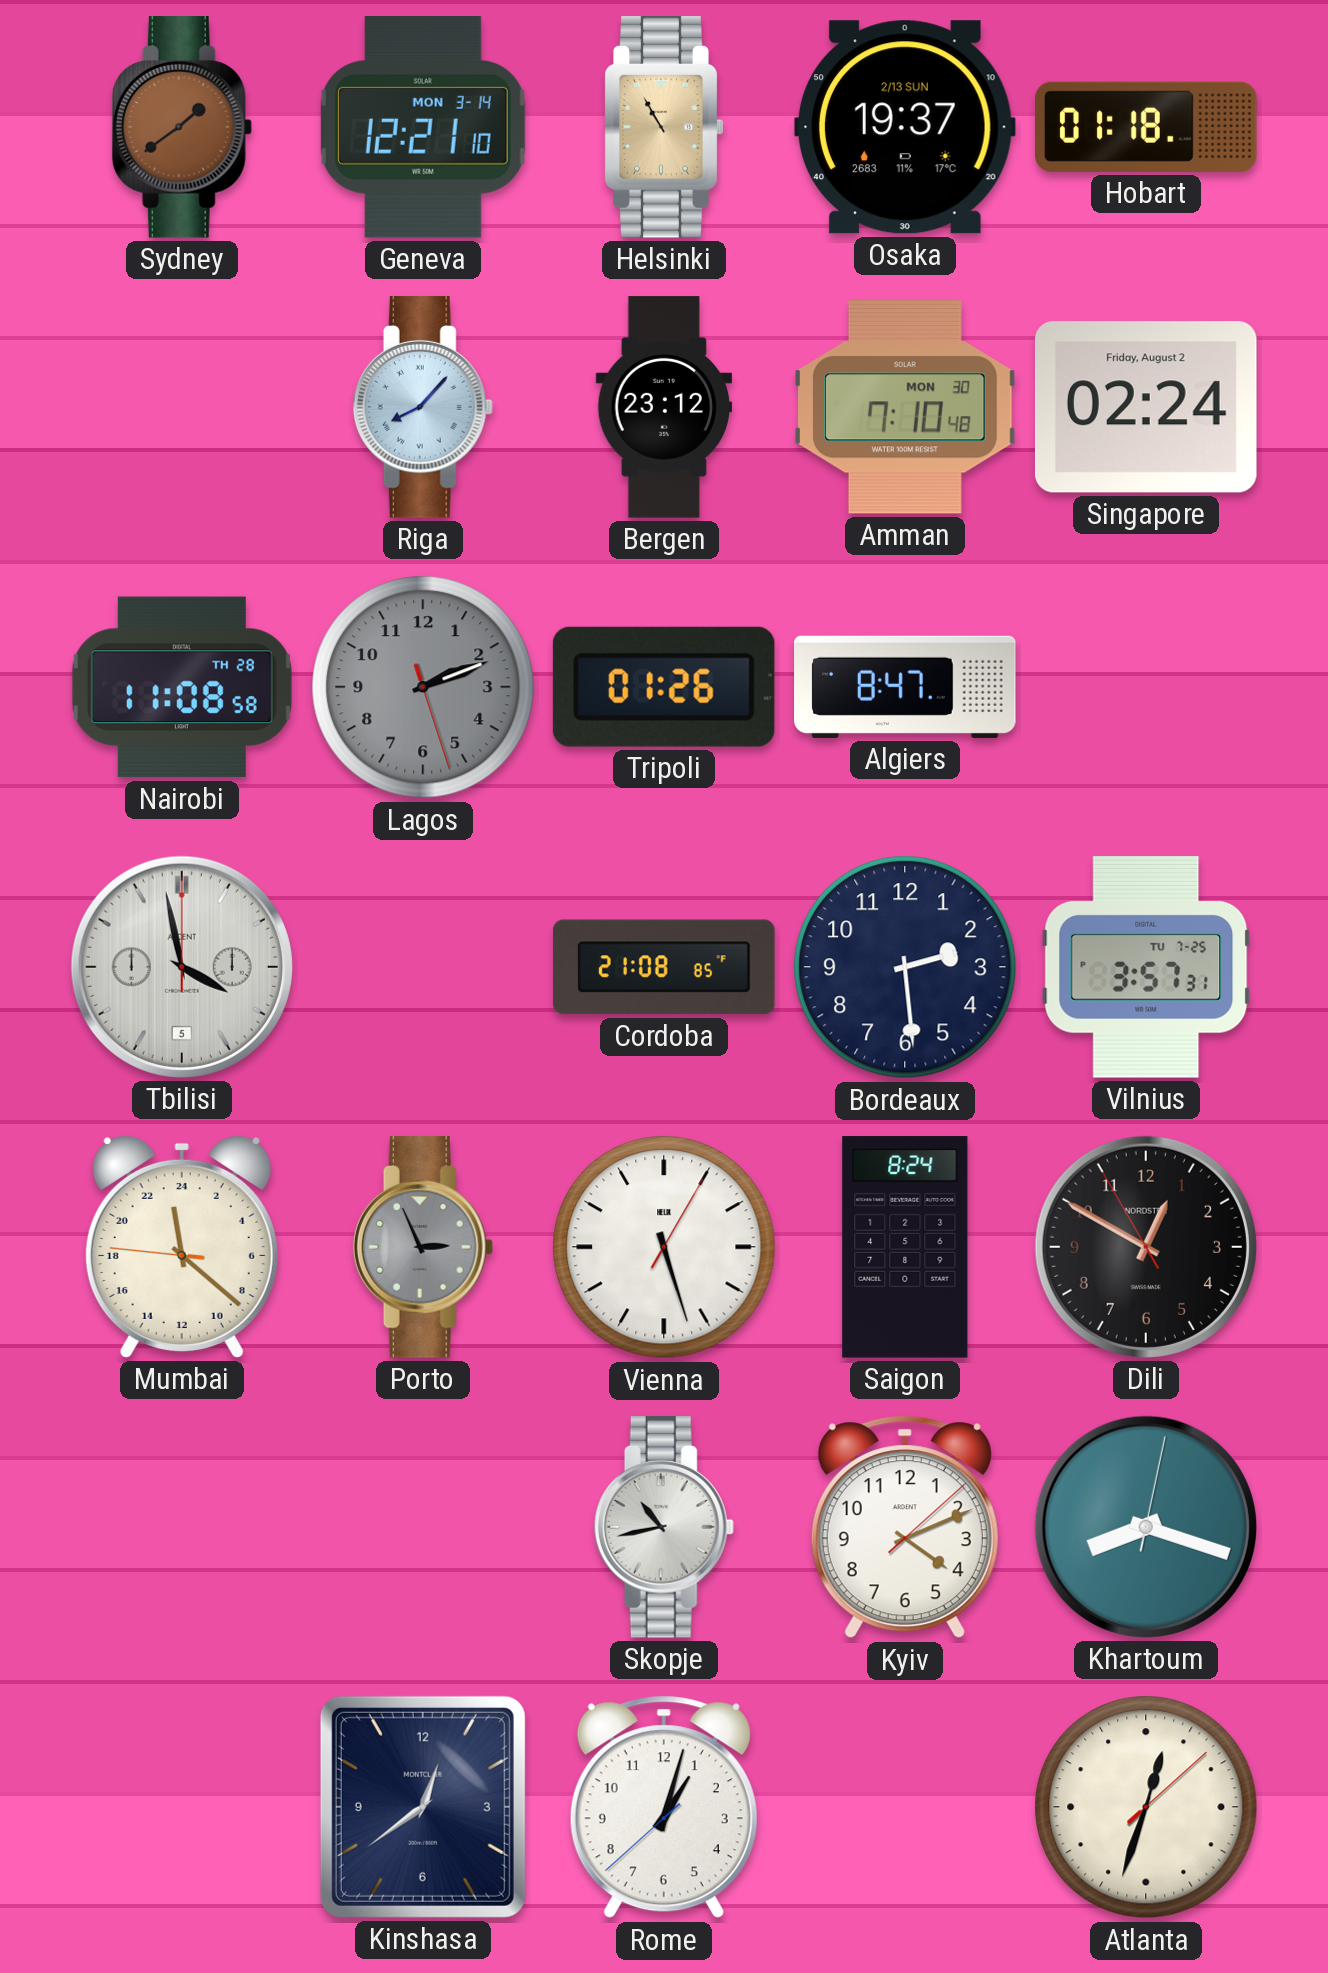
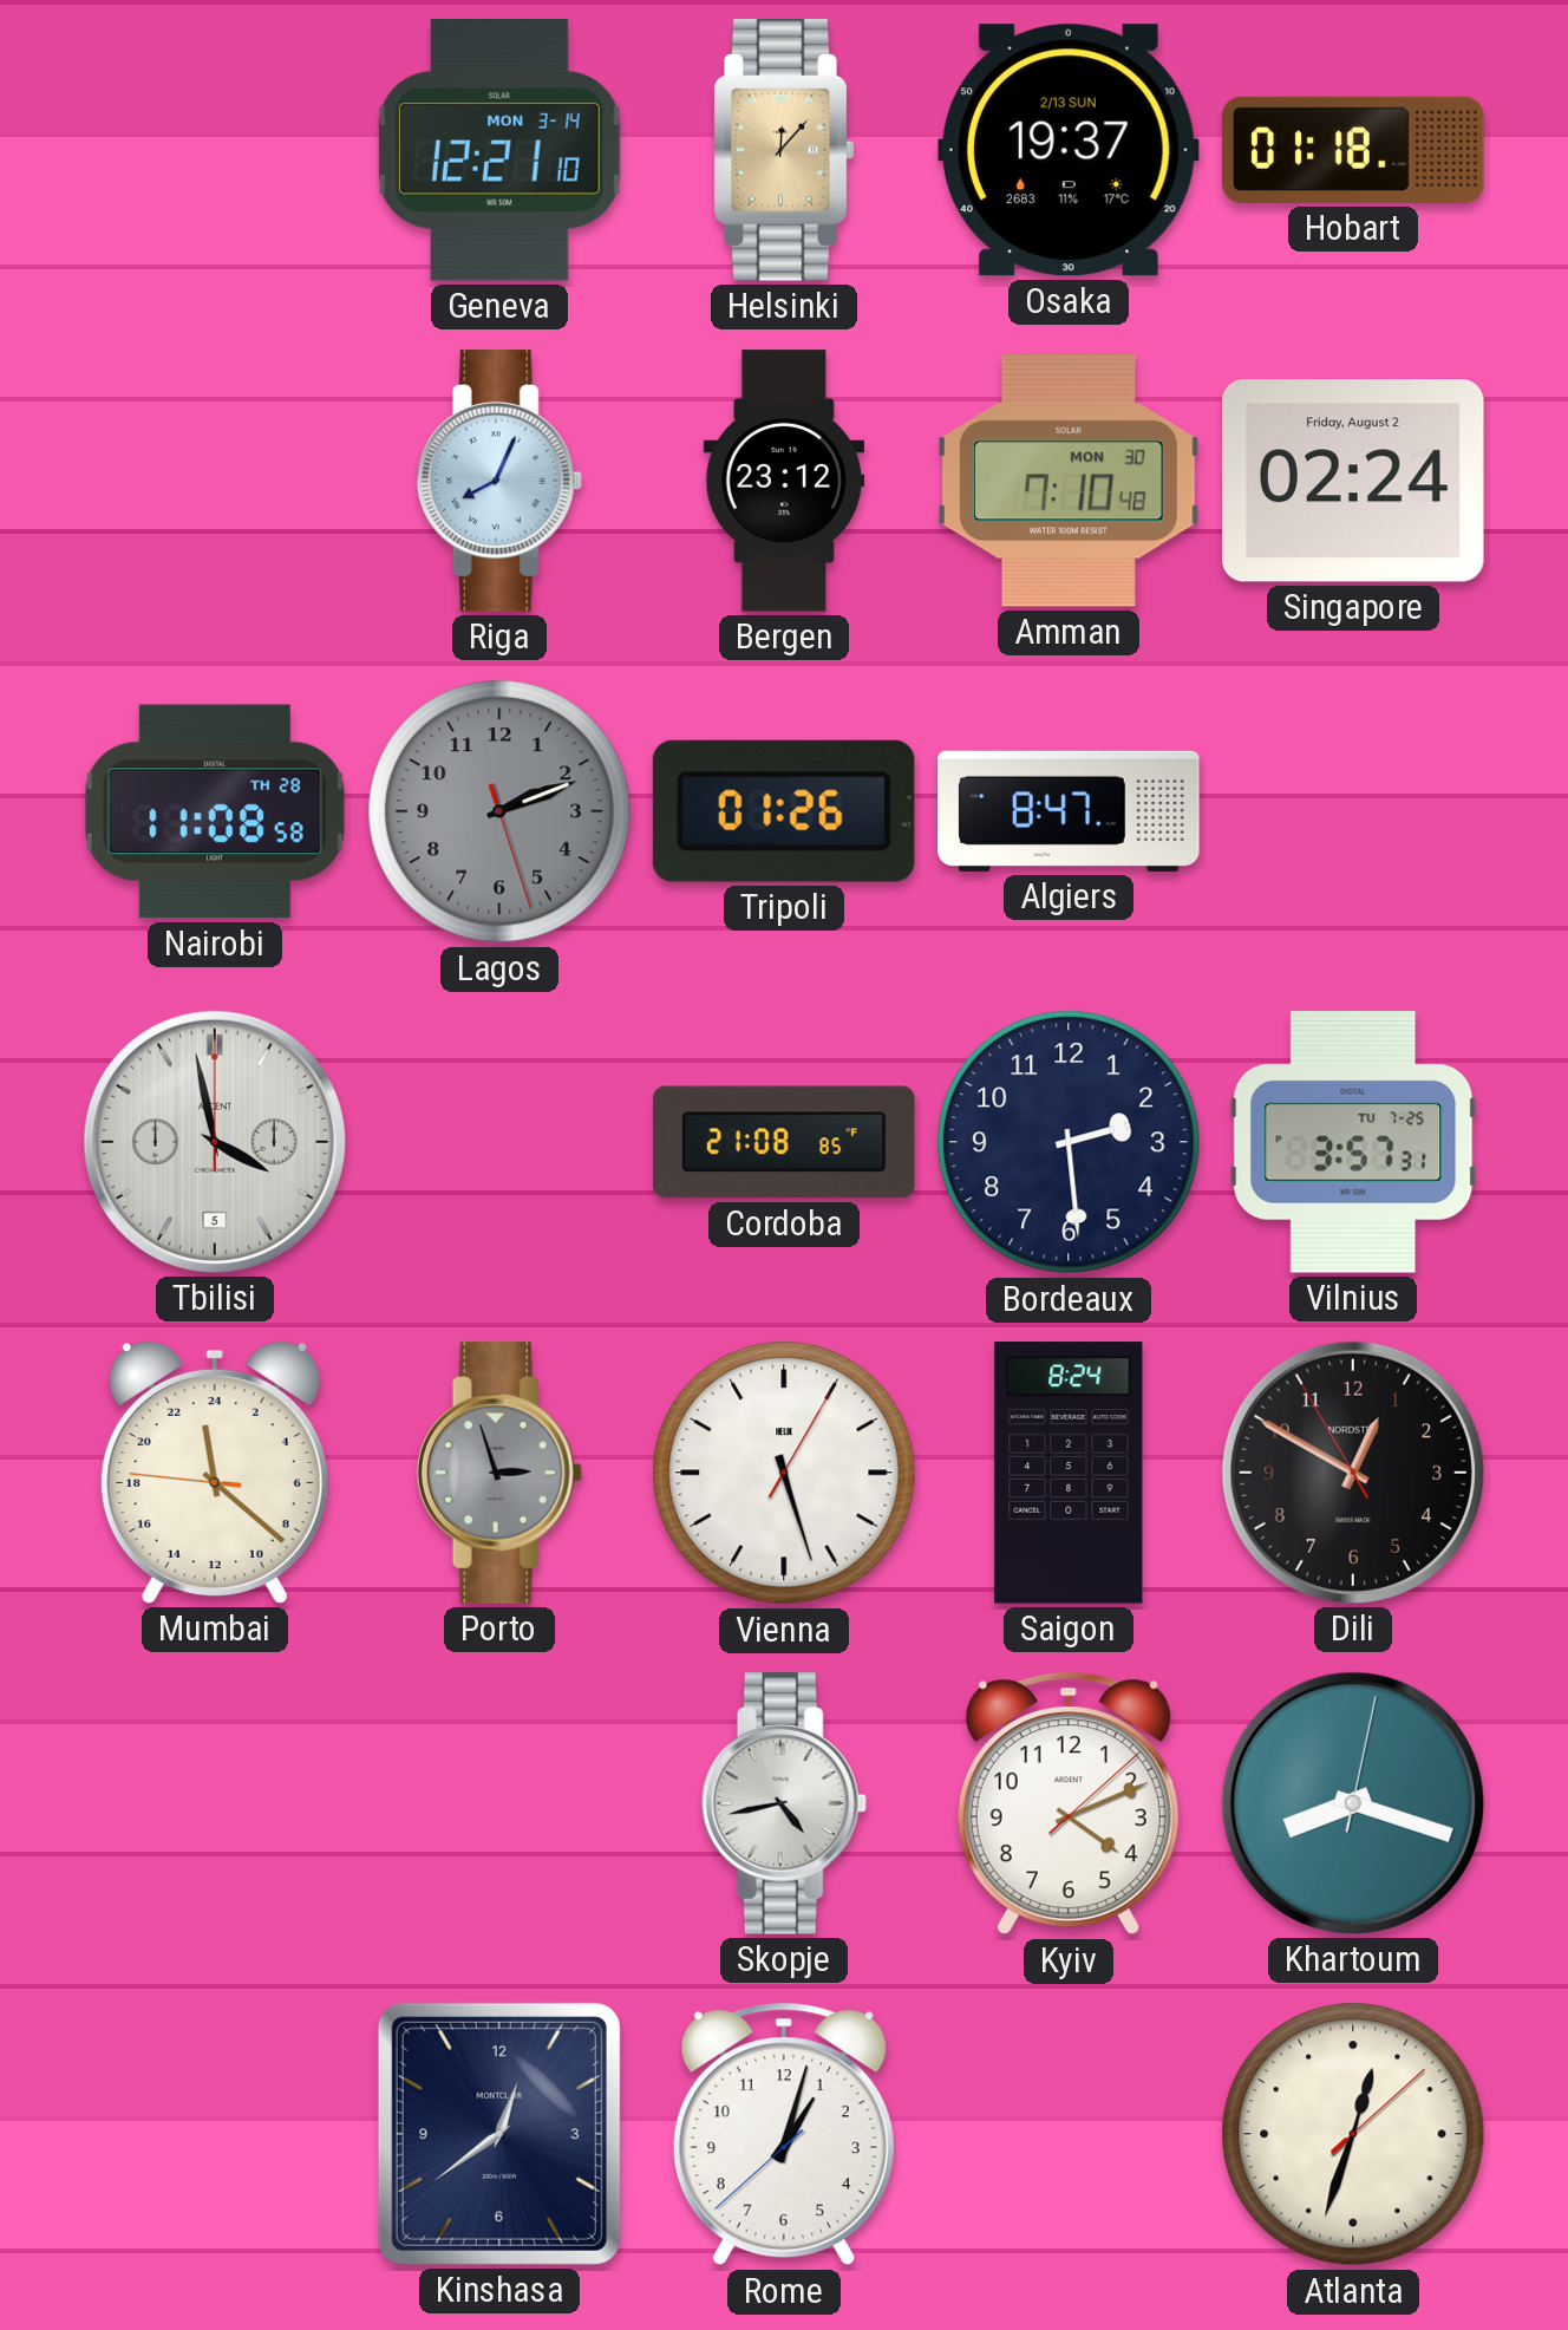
Sydney: 1:39 -> none (182, 127)
Helsinki: 10:55 -> 12:07 (784, 150)
Riga: 8:07 -> 8:04 (499, 481)
Porto: 2:56 -> 2:57 (499, 1473)
Skopje: 10:43 -> 4:43 (784, 1803)
